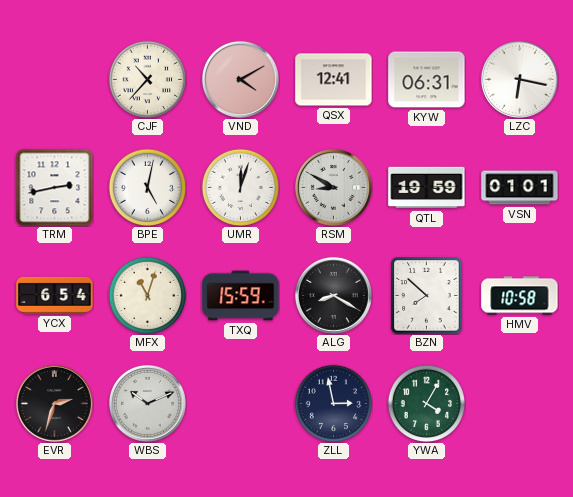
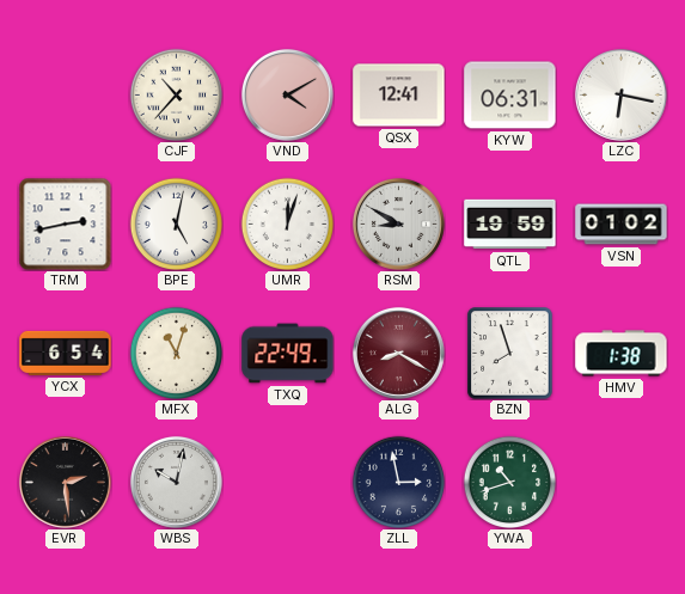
VSN: 01:01 -> 01:02 (622, 225)
TXQ: 15:59 -> 22:49 (288, 354)
ALG dial: black -> burgundy (398, 353)
BZN: 7:52 -> 7:57 (510, 354)
HMV: 10:58 -> 1:38 (622, 354)
EVR: 2:33 -> 2:29 (65, 482)
WBS: 10:11 -> 10:02 (176, 482)
YWA: 4:05 -> 10:42 (509, 482)
